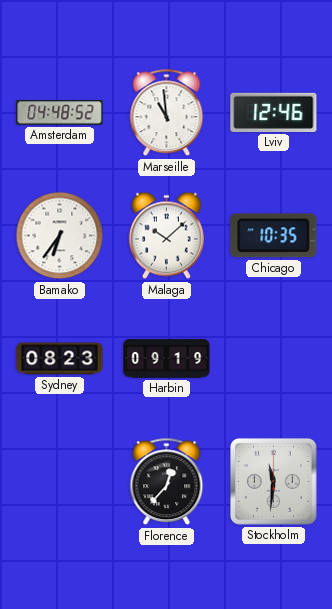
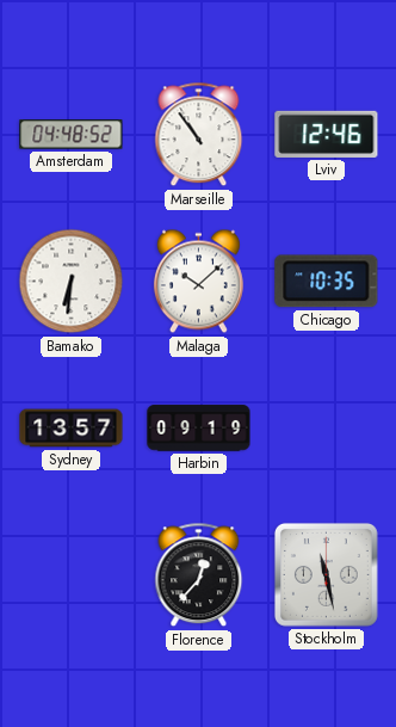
Marseille: 10:59 -> 10:54 (199, 135)
Bamako: 6:36 -> 6:31 (72, 282)
Sydney: 08:23 -> 13:57 (72, 429)
Stockholm: 11:31 -> 11:28 (327, 575)
